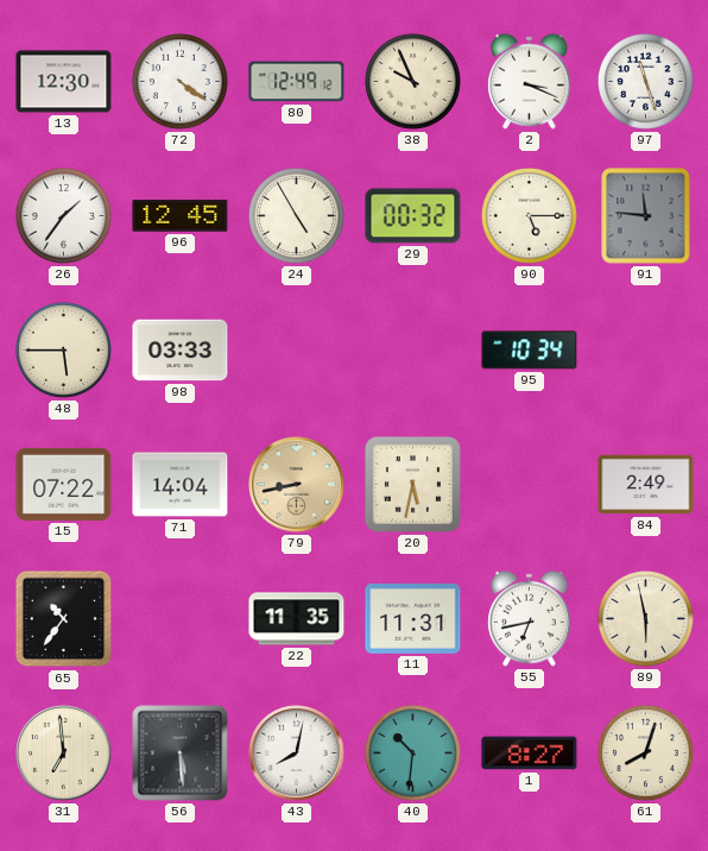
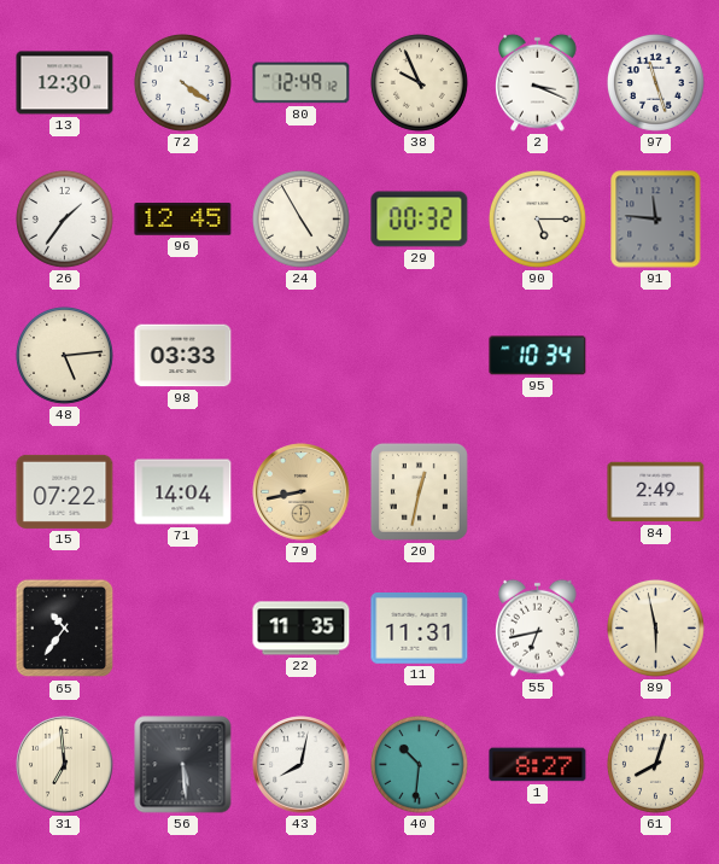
48: 5:45 -> 5:14 (64, 355)
20: 5:32 -> 12:32 (419, 491)
